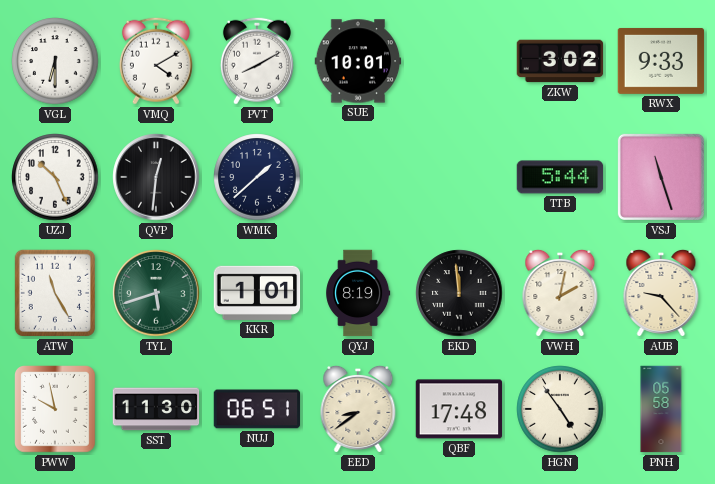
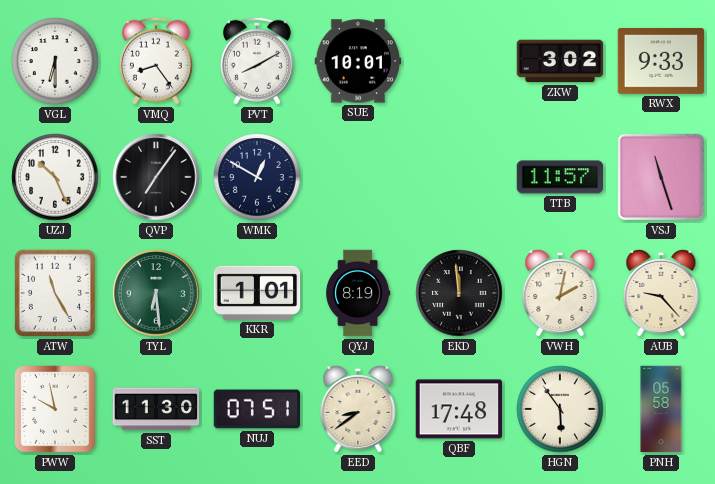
VMQ: 4:10 -> 8:24 (156, 61)
QVP: 12:31 -> 7:06 (156, 177)
WMK: 1:38 -> 12:50 (257, 177)
TTB: 5:44 -> 11:57 (560, 177)
TYL: 5:42 -> 6:29 (156, 293)
NUJ: 06:51 -> 07:51 (257, 409)
HGN: 4:54 -> 5:54 (560, 409)
